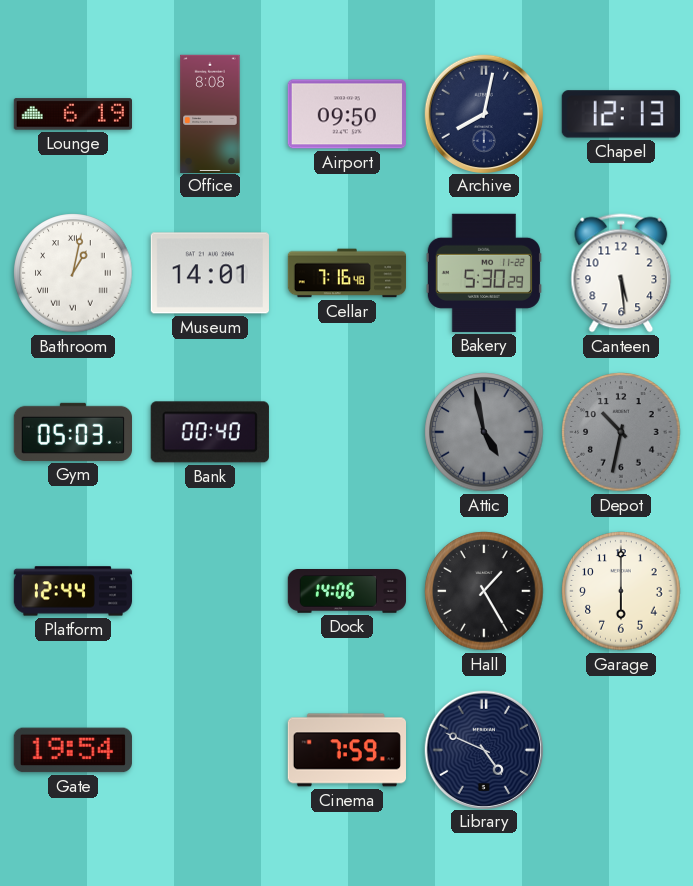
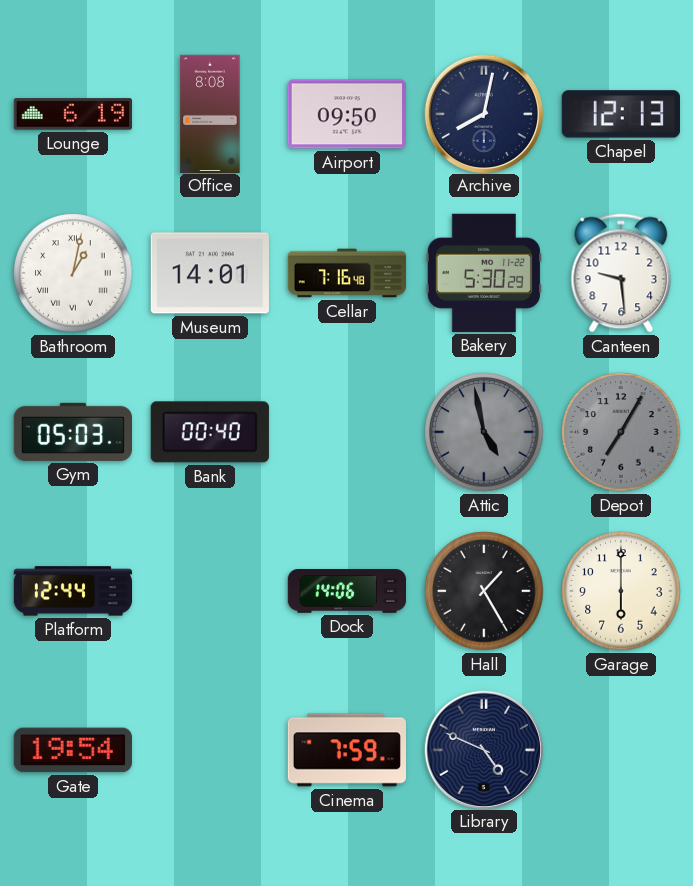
Canteen: 5:29 -> 9:29 (621, 273)
Depot: 10:32 -> 7:05 (621, 432)
